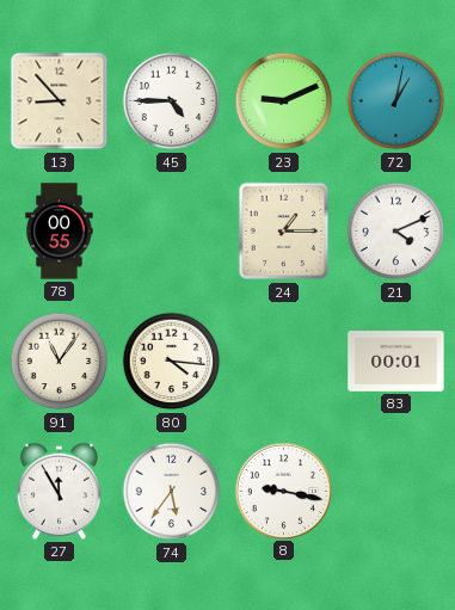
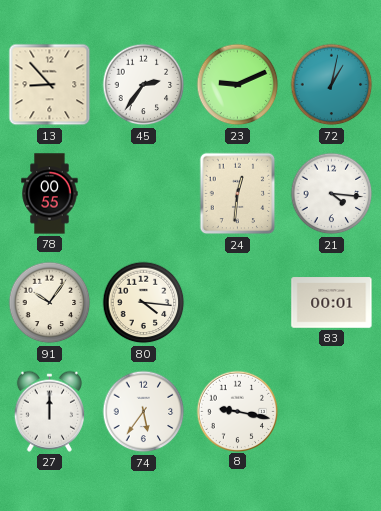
45: 4:45 -> 2:36 (144, 85)
24: 1:15 -> 12:31 (238, 194)
21: 4:11 -> 4:16 (332, 194)
91: 11:06 -> 10:06 (50, 303)
27: 11:55 -> 12:00 (49, 411)
